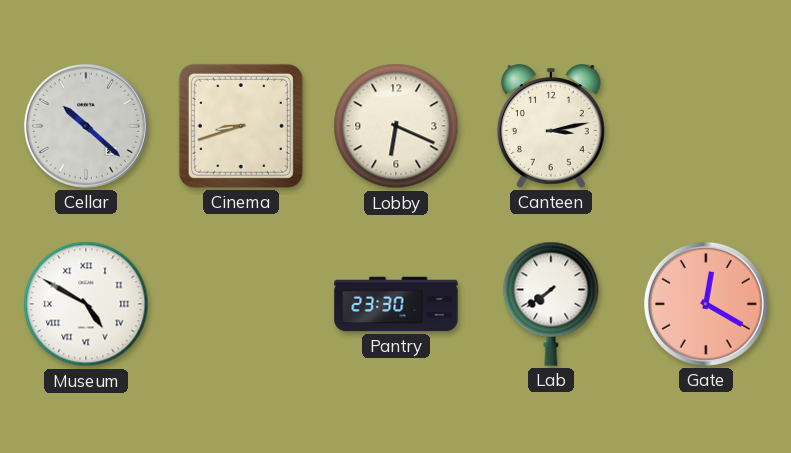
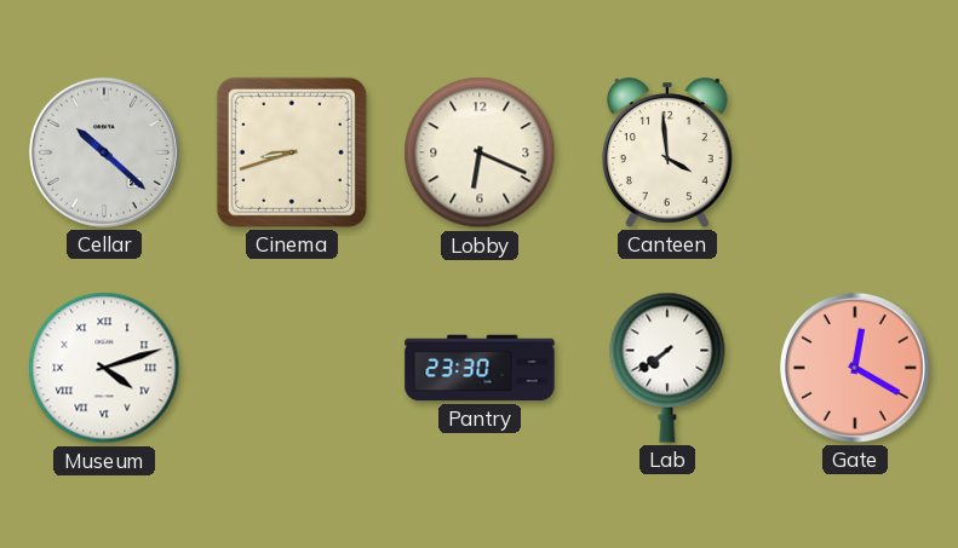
Canteen: 3:13 -> 3:59 (667, 152)
Museum: 4:50 -> 4:12 (104, 368)
